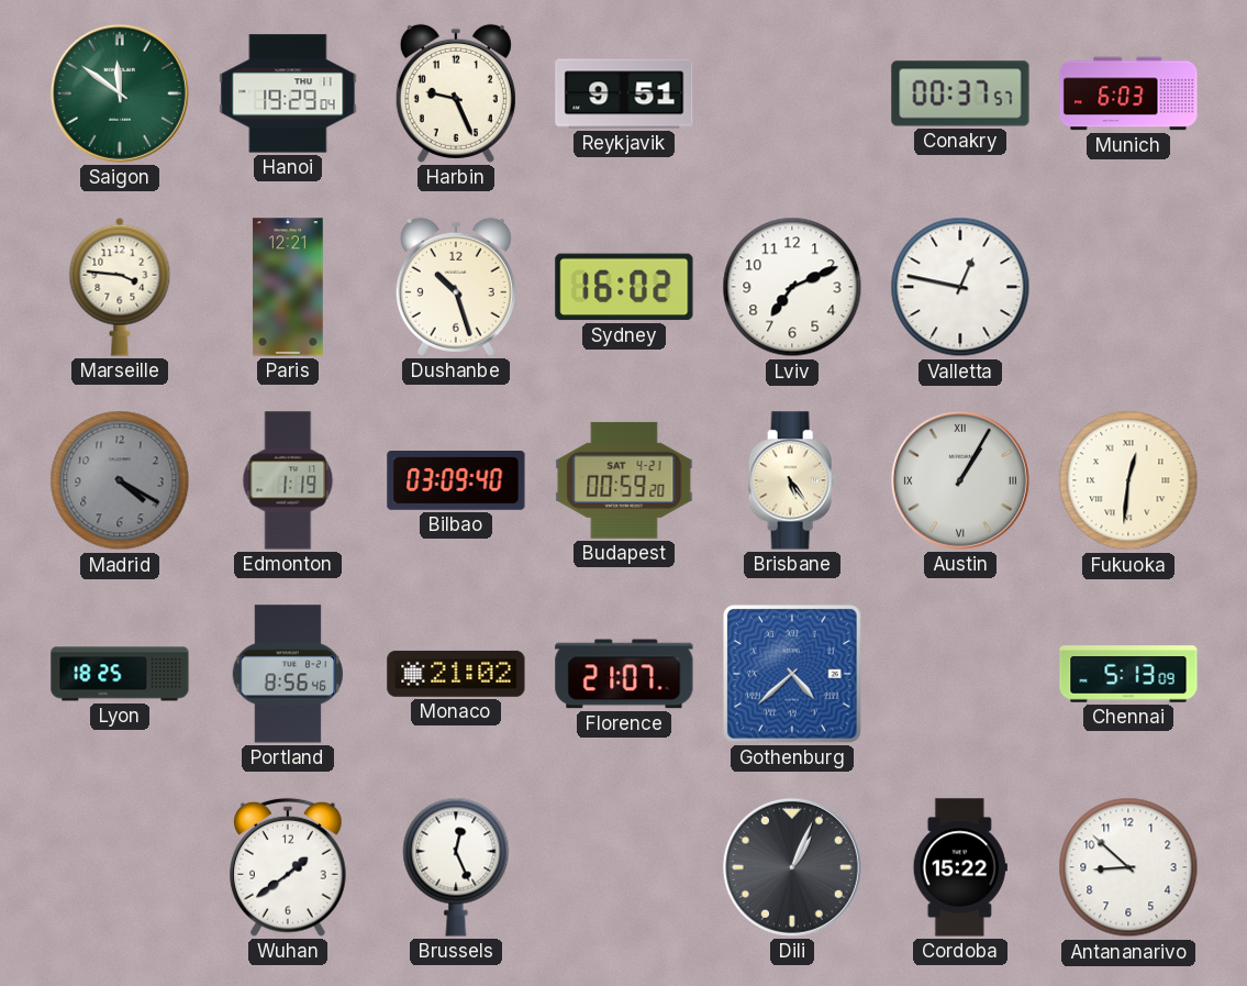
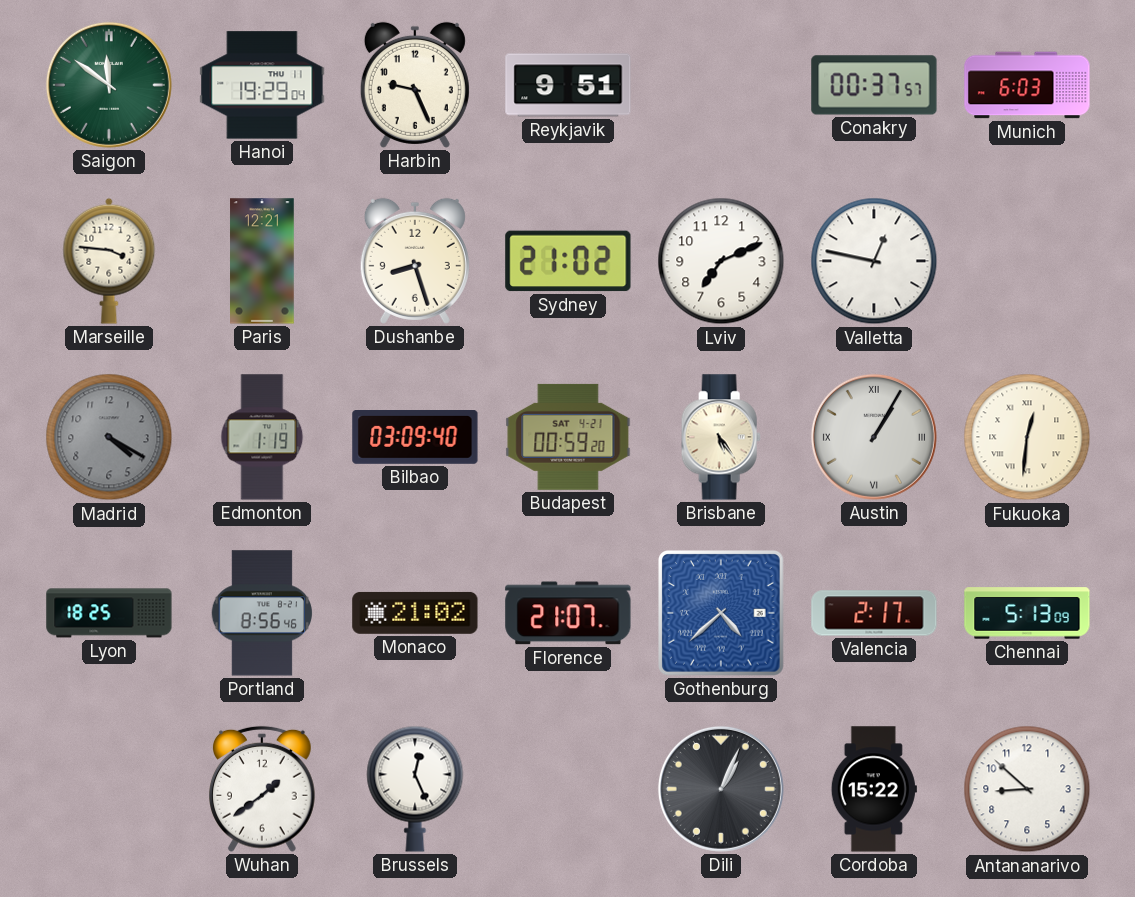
Dushanbe: 10:27 -> 8:27 (415, 261)
Sydney: 16:02 -> 21:02 (568, 261)
Valencia: none -> 2:17 (874, 613)
